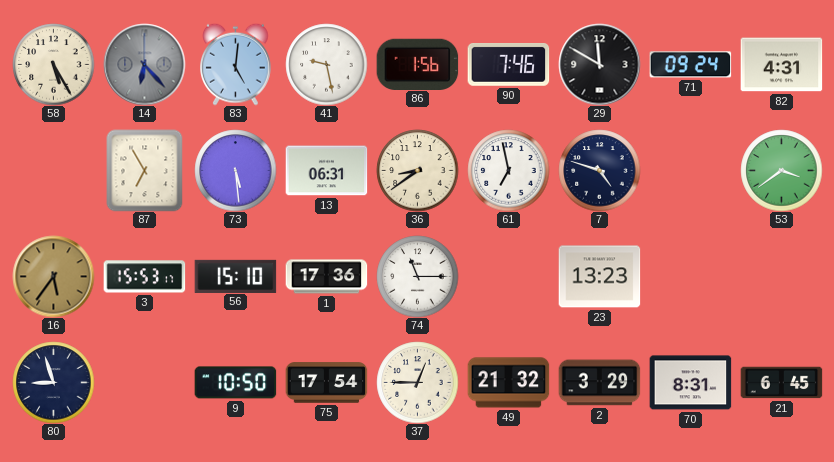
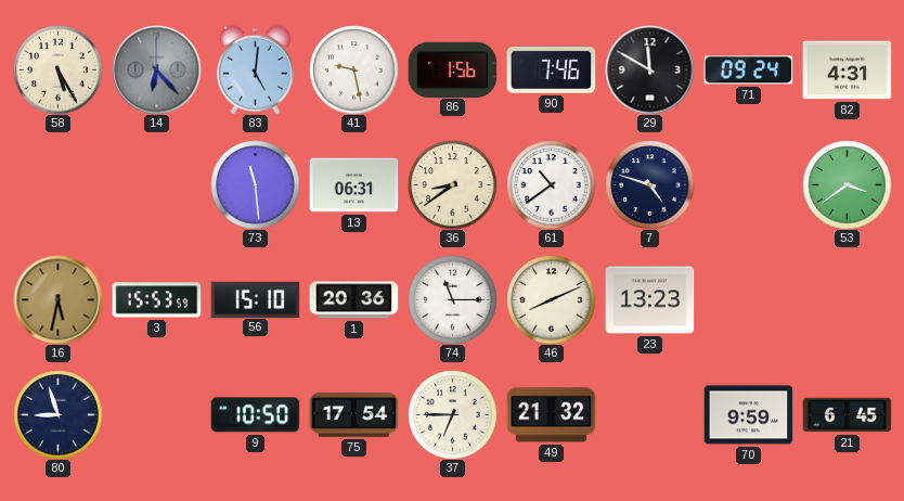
87: 6:55 -> none (145, 170)
73: 5:29 -> 11:29 (255, 184)
61: 6:58 -> 10:39 (551, 184)
16: 5:36 -> 5:32 (57, 299)
3: 15:53:17 -> 15:53:59 (156, 300)
1: 17:36 -> 20:36 (353, 300)
46: none -> 8:11 (551, 299)
37: 12:45 -> 6:45 (452, 414)
2: 3:29 -> none (599, 383)
70: 8:31 -> 9:59 (748, 415)
